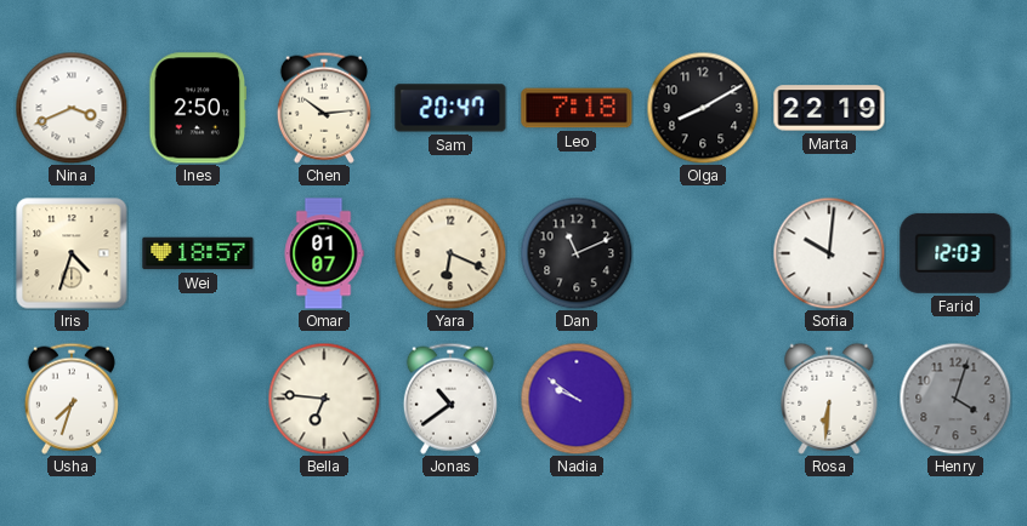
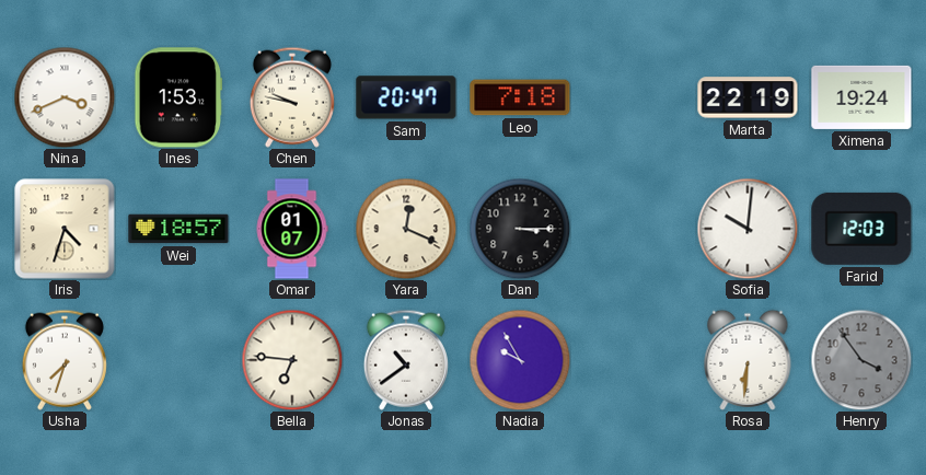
Ines: 2:50 -> 1:53 (178, 97)
Chen: 10:14 -> 9:47 (292, 97)
Olga: 8:10 -> none (703, 108)
Ximena: none -> 19:24 (861, 97)
Yara: 6:19 -> 12:19 (406, 229)
Dan: 11:11 -> 3:15 (520, 229)
Nadia: 9:51 -> 9:55 (520, 360)
Henry: 4:03 -> 3:54 (861, 360)
